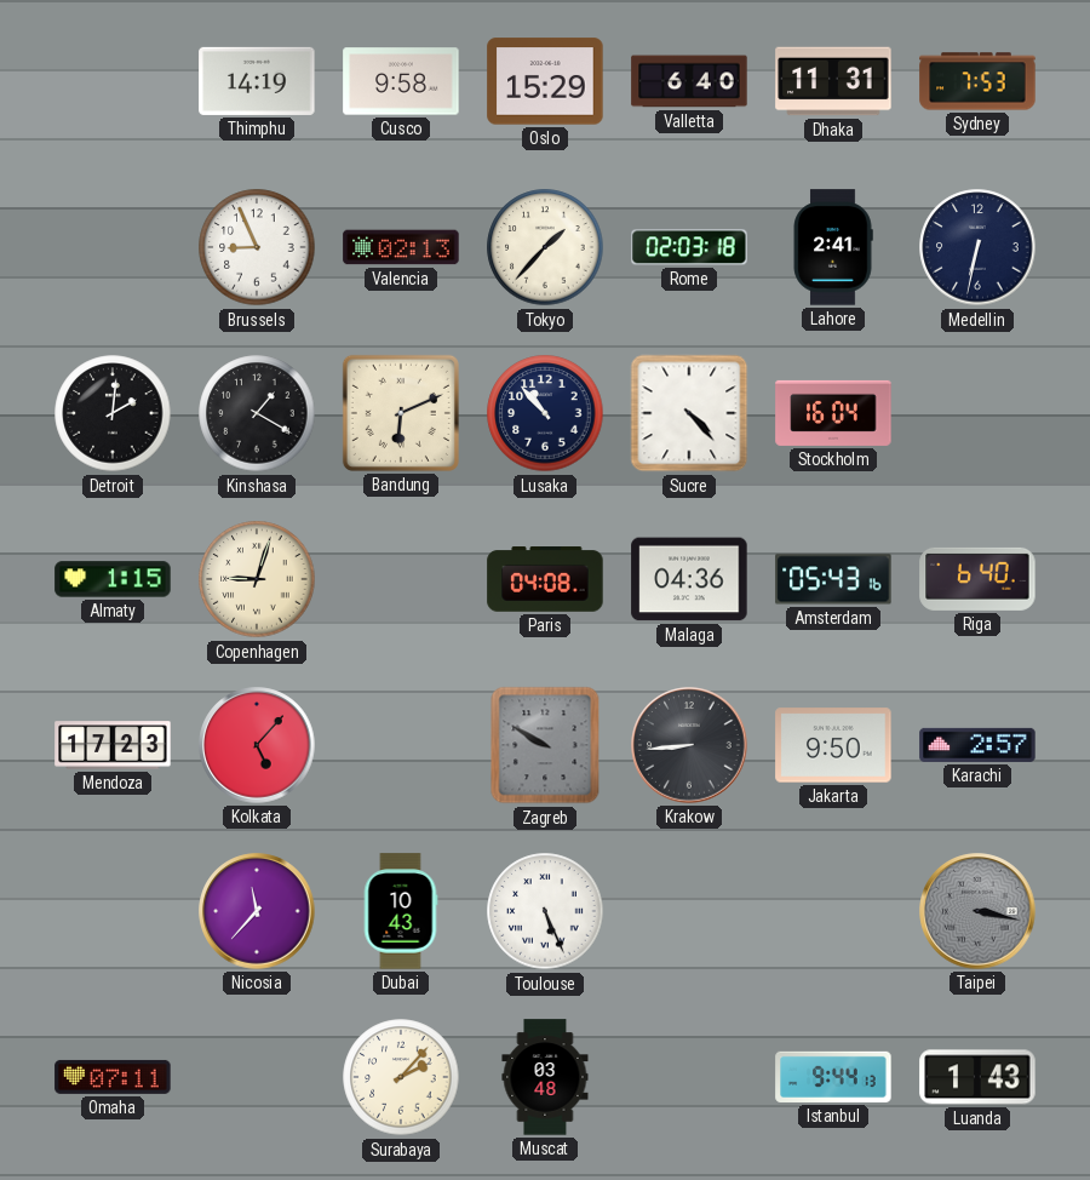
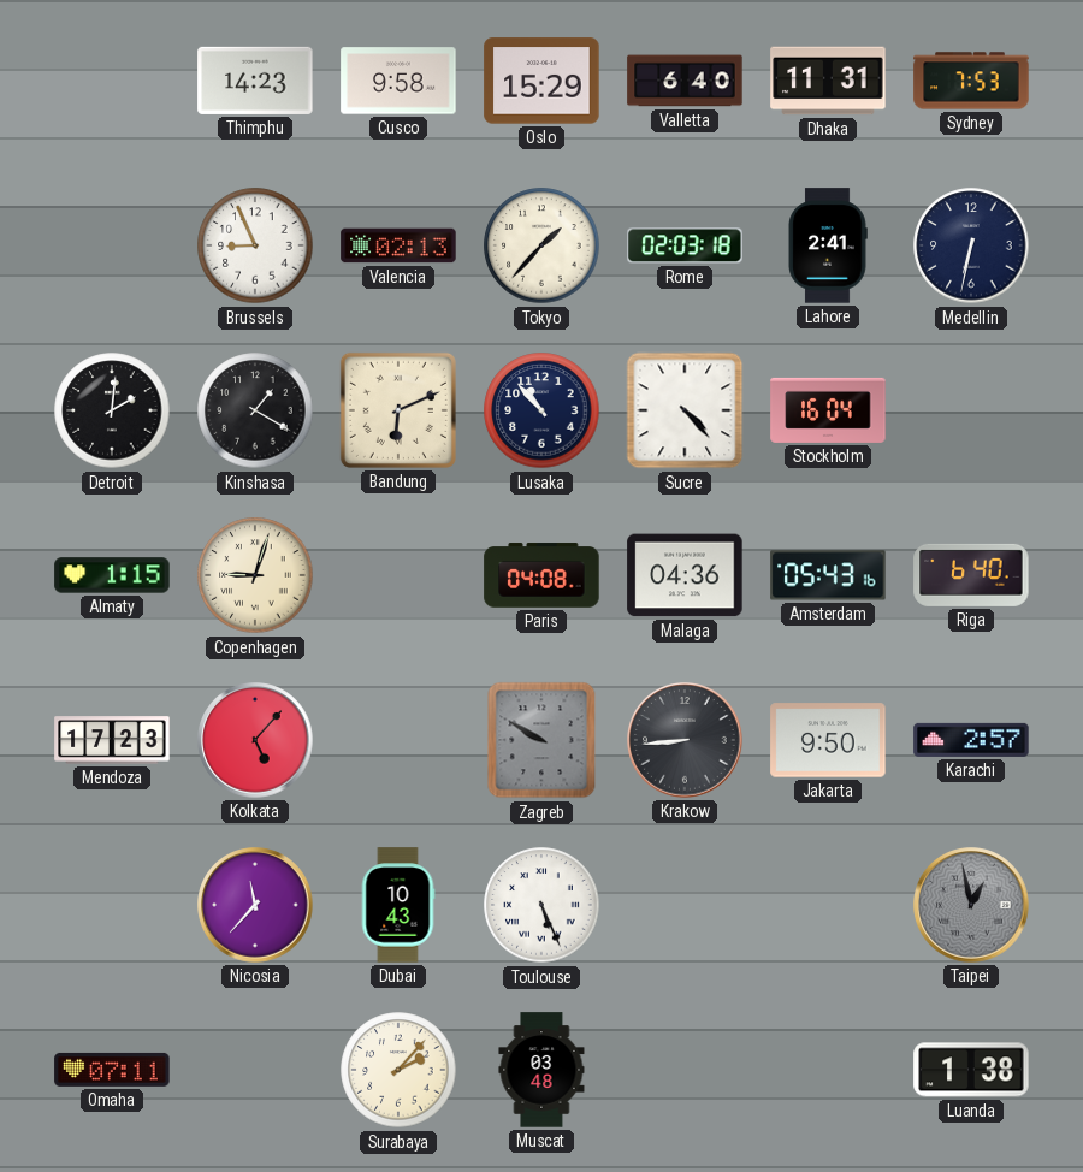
Thimphu: 14:19 -> 14:23 (255, 81)
Taipei: 3:17 -> 12:58 (971, 905)
Istanbul: 9:44 -> none (833, 1077)
Luanda: 1:43 -> 1:38 (971, 1070)
